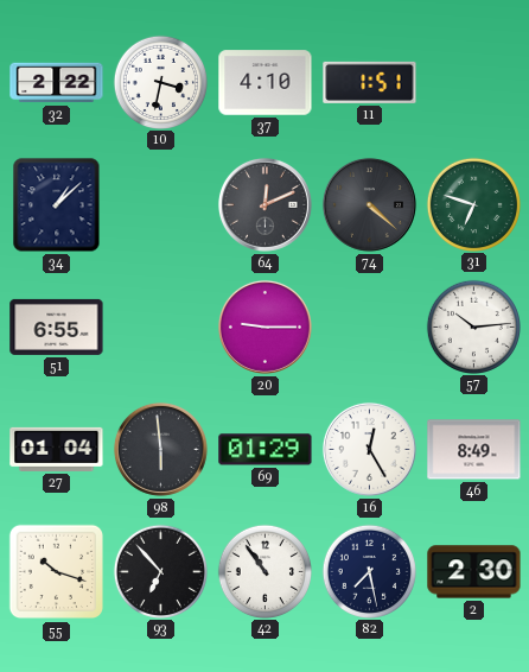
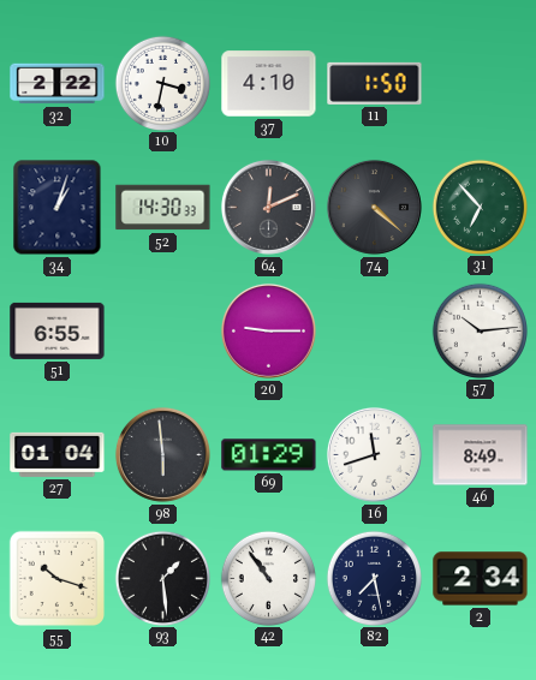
11: 1:51 -> 1:50 (375, 83)
34: 1:08 -> 1:03 (58, 208)
52: none -> 14:30 (163, 208)
31: 6:48 -> 6:53 (480, 207)
16: 12:25 -> 11:42 (374, 454)
93: 6:53 -> 1:29 (162, 578)
2: 2:30 -> 2:34 (481, 579)
